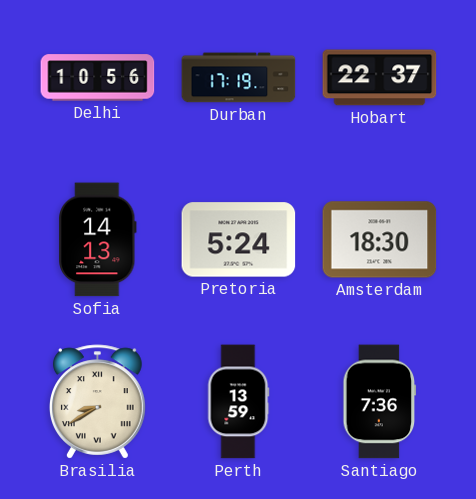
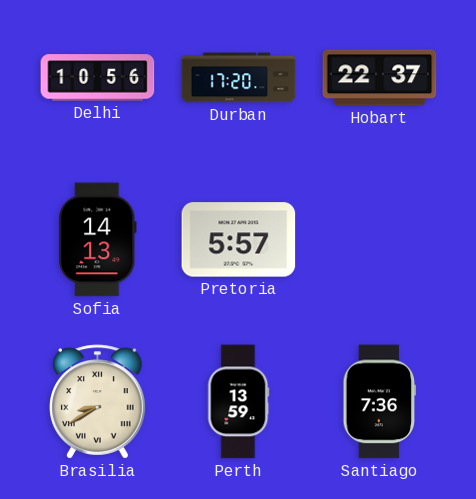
Durban: 17:19 -> 17:20 (239, 78)
Pretoria: 5:24 -> 5:57 (239, 240)
Amsterdam: 18:30 -> none (380, 240)
